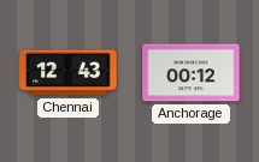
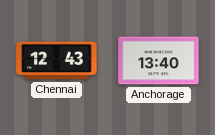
Anchorage: 00:12 -> 13:40 (159, 61)
